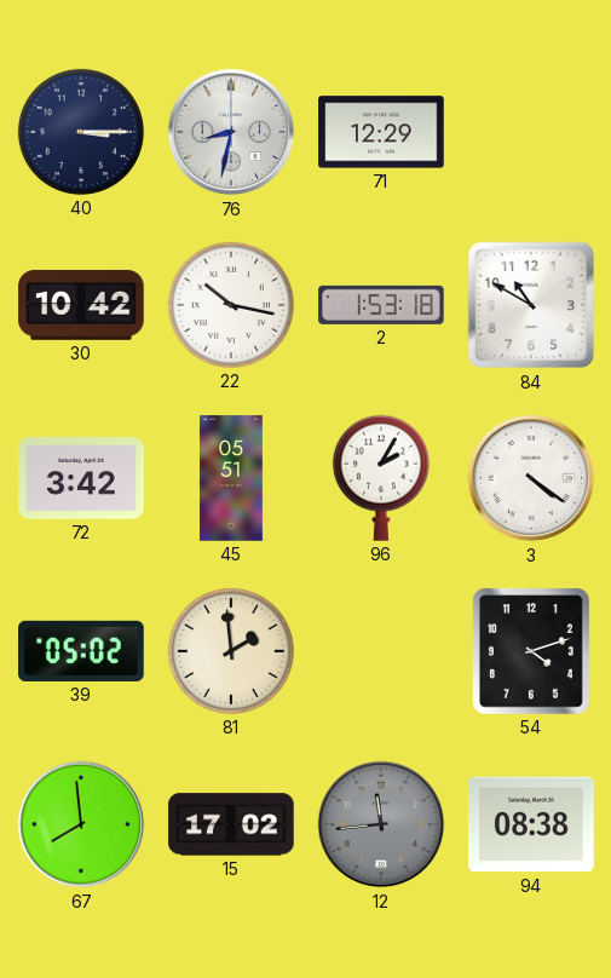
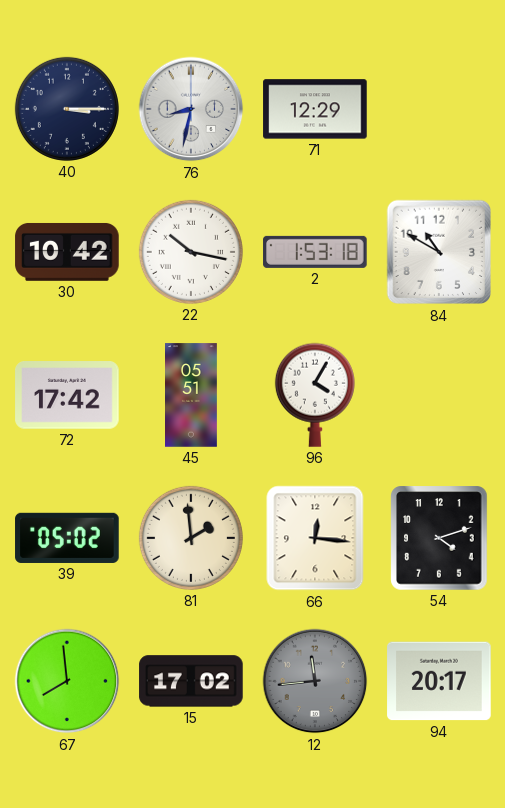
72: 3:42 -> 17:42 (67, 395)
96: 2:05 -> 4:05 (315, 395)
3: 4:21 -> none (531, 478)
66: none -> 12:16 (315, 538)
94: 08:38 -> 20:17 (439, 681)
